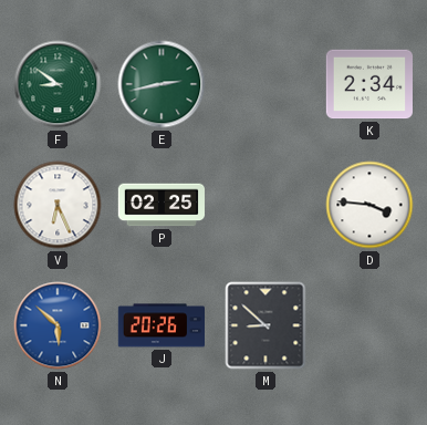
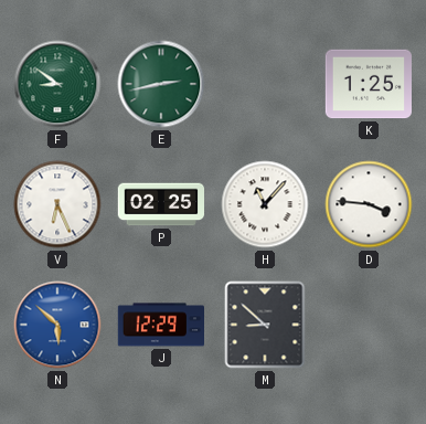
K: 2:34 -> 1:25 (368, 84)
H: none -> 11:07 (265, 204)
J: 20:26 -> 12:29 (160, 325)
